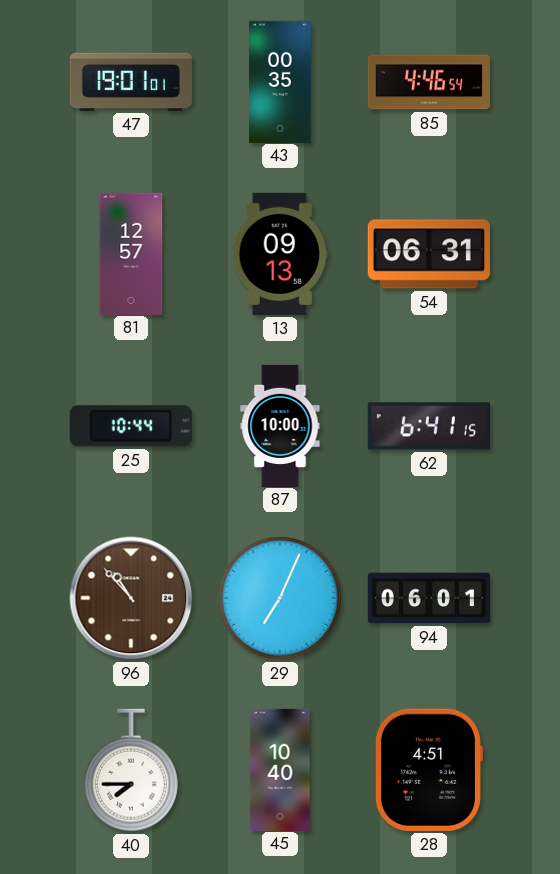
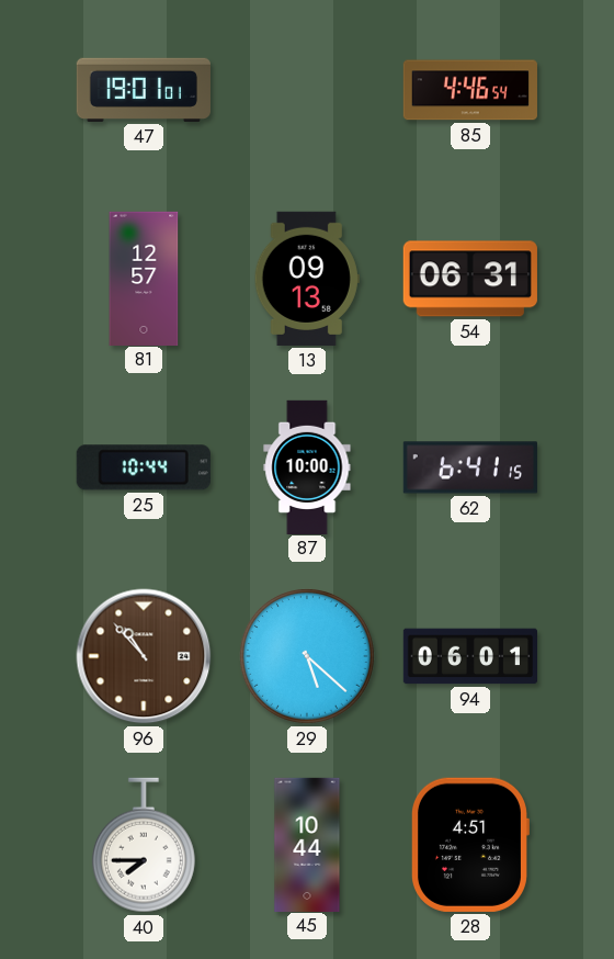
43: 00:35 -> none (280, 81)
29: 7:04 -> 5:22 (307, 656)
45: 10:40 -> 10:44 (307, 844)
